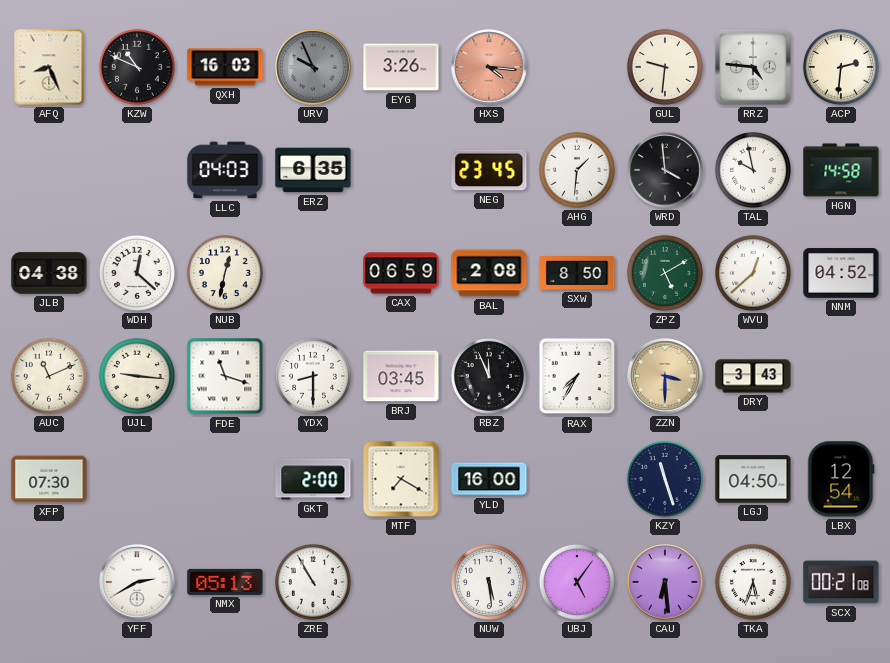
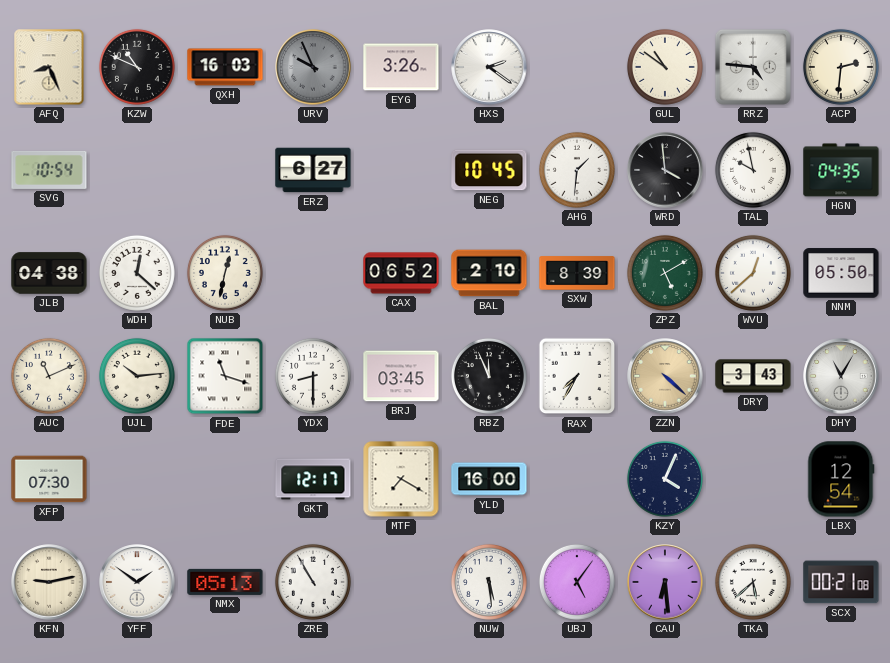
HXS: 4:16 -> 2:21 (489, 67)
HXS dial: salmon -> white (489, 67)
GUL: 9:31 -> 10:51 (665, 67)
SVG: none -> 10:54 (49, 170)
LLC: 04:03 -> none (225, 170)
ERZ: 6:35 -> 6:27 (313, 170)
NEG: 23:45 -> 10:45 (489, 170)
HGN: 14:58 -> 04:35 (841, 170)
CAX: 06:59 -> 06:52 (401, 273)
BAL: 2:08 -> 2:10 (489, 273)
SXW: 8:50 -> 8:39 (577, 273)
NNM: 04:52 -> 05:50 (841, 273)
UJL: 9:16 -> 10:14 (137, 376)
ZZN: 3:30 -> 4:22 (665, 376)
DHY: none -> 11:05 (841, 376)
GKT: 2:00 -> 12:17 (313, 479)
KZY: 11:27 -> 4:04 (665, 479)
LGJ: 04:50 -> none (753, 479)
KFN: none -> 9:13 (49, 582)
YFF: 2:40 -> 1:51 (137, 582)
TKA: 5:33 -> 5:38 (753, 582)
